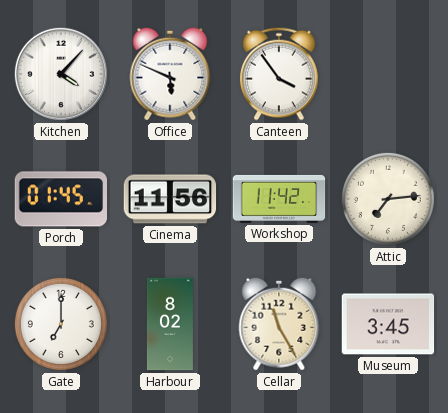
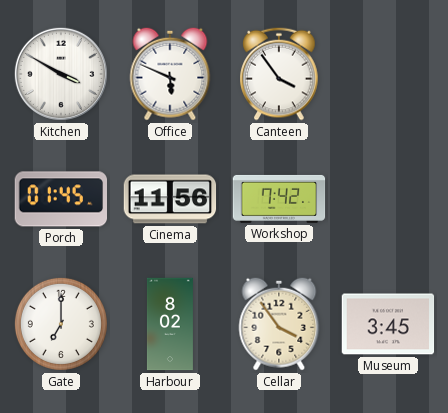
Kitchen: 4:07 -> 3:50 (61, 74)
Workshop: 11:42 -> 7:42 (279, 199)
Attic: 7:14 -> none (388, 199)
Cellar: 11:25 -> 3:54 (279, 324)
